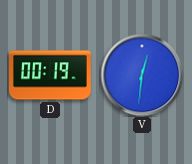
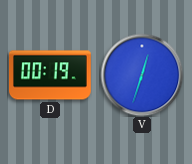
V: 12:31 -> 12:33 (142, 75)
